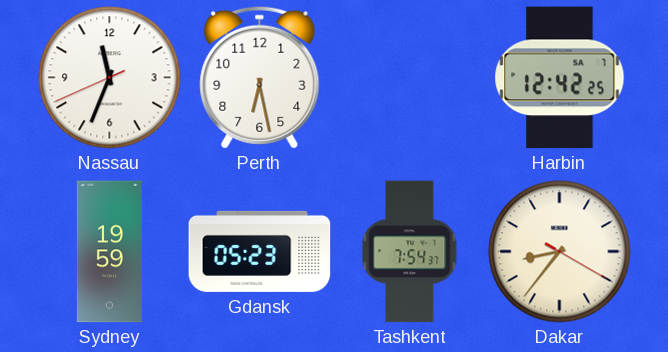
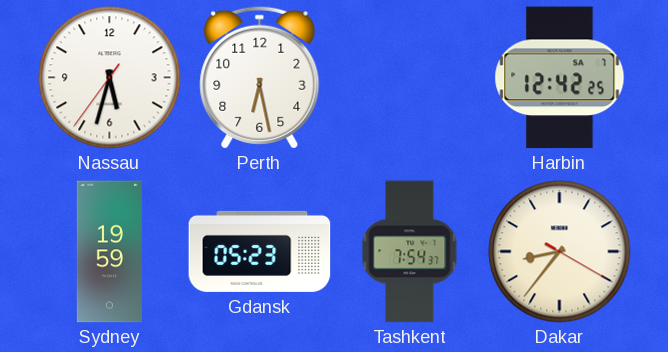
Nassau: 11:33 -> 5:32 (110, 78)
